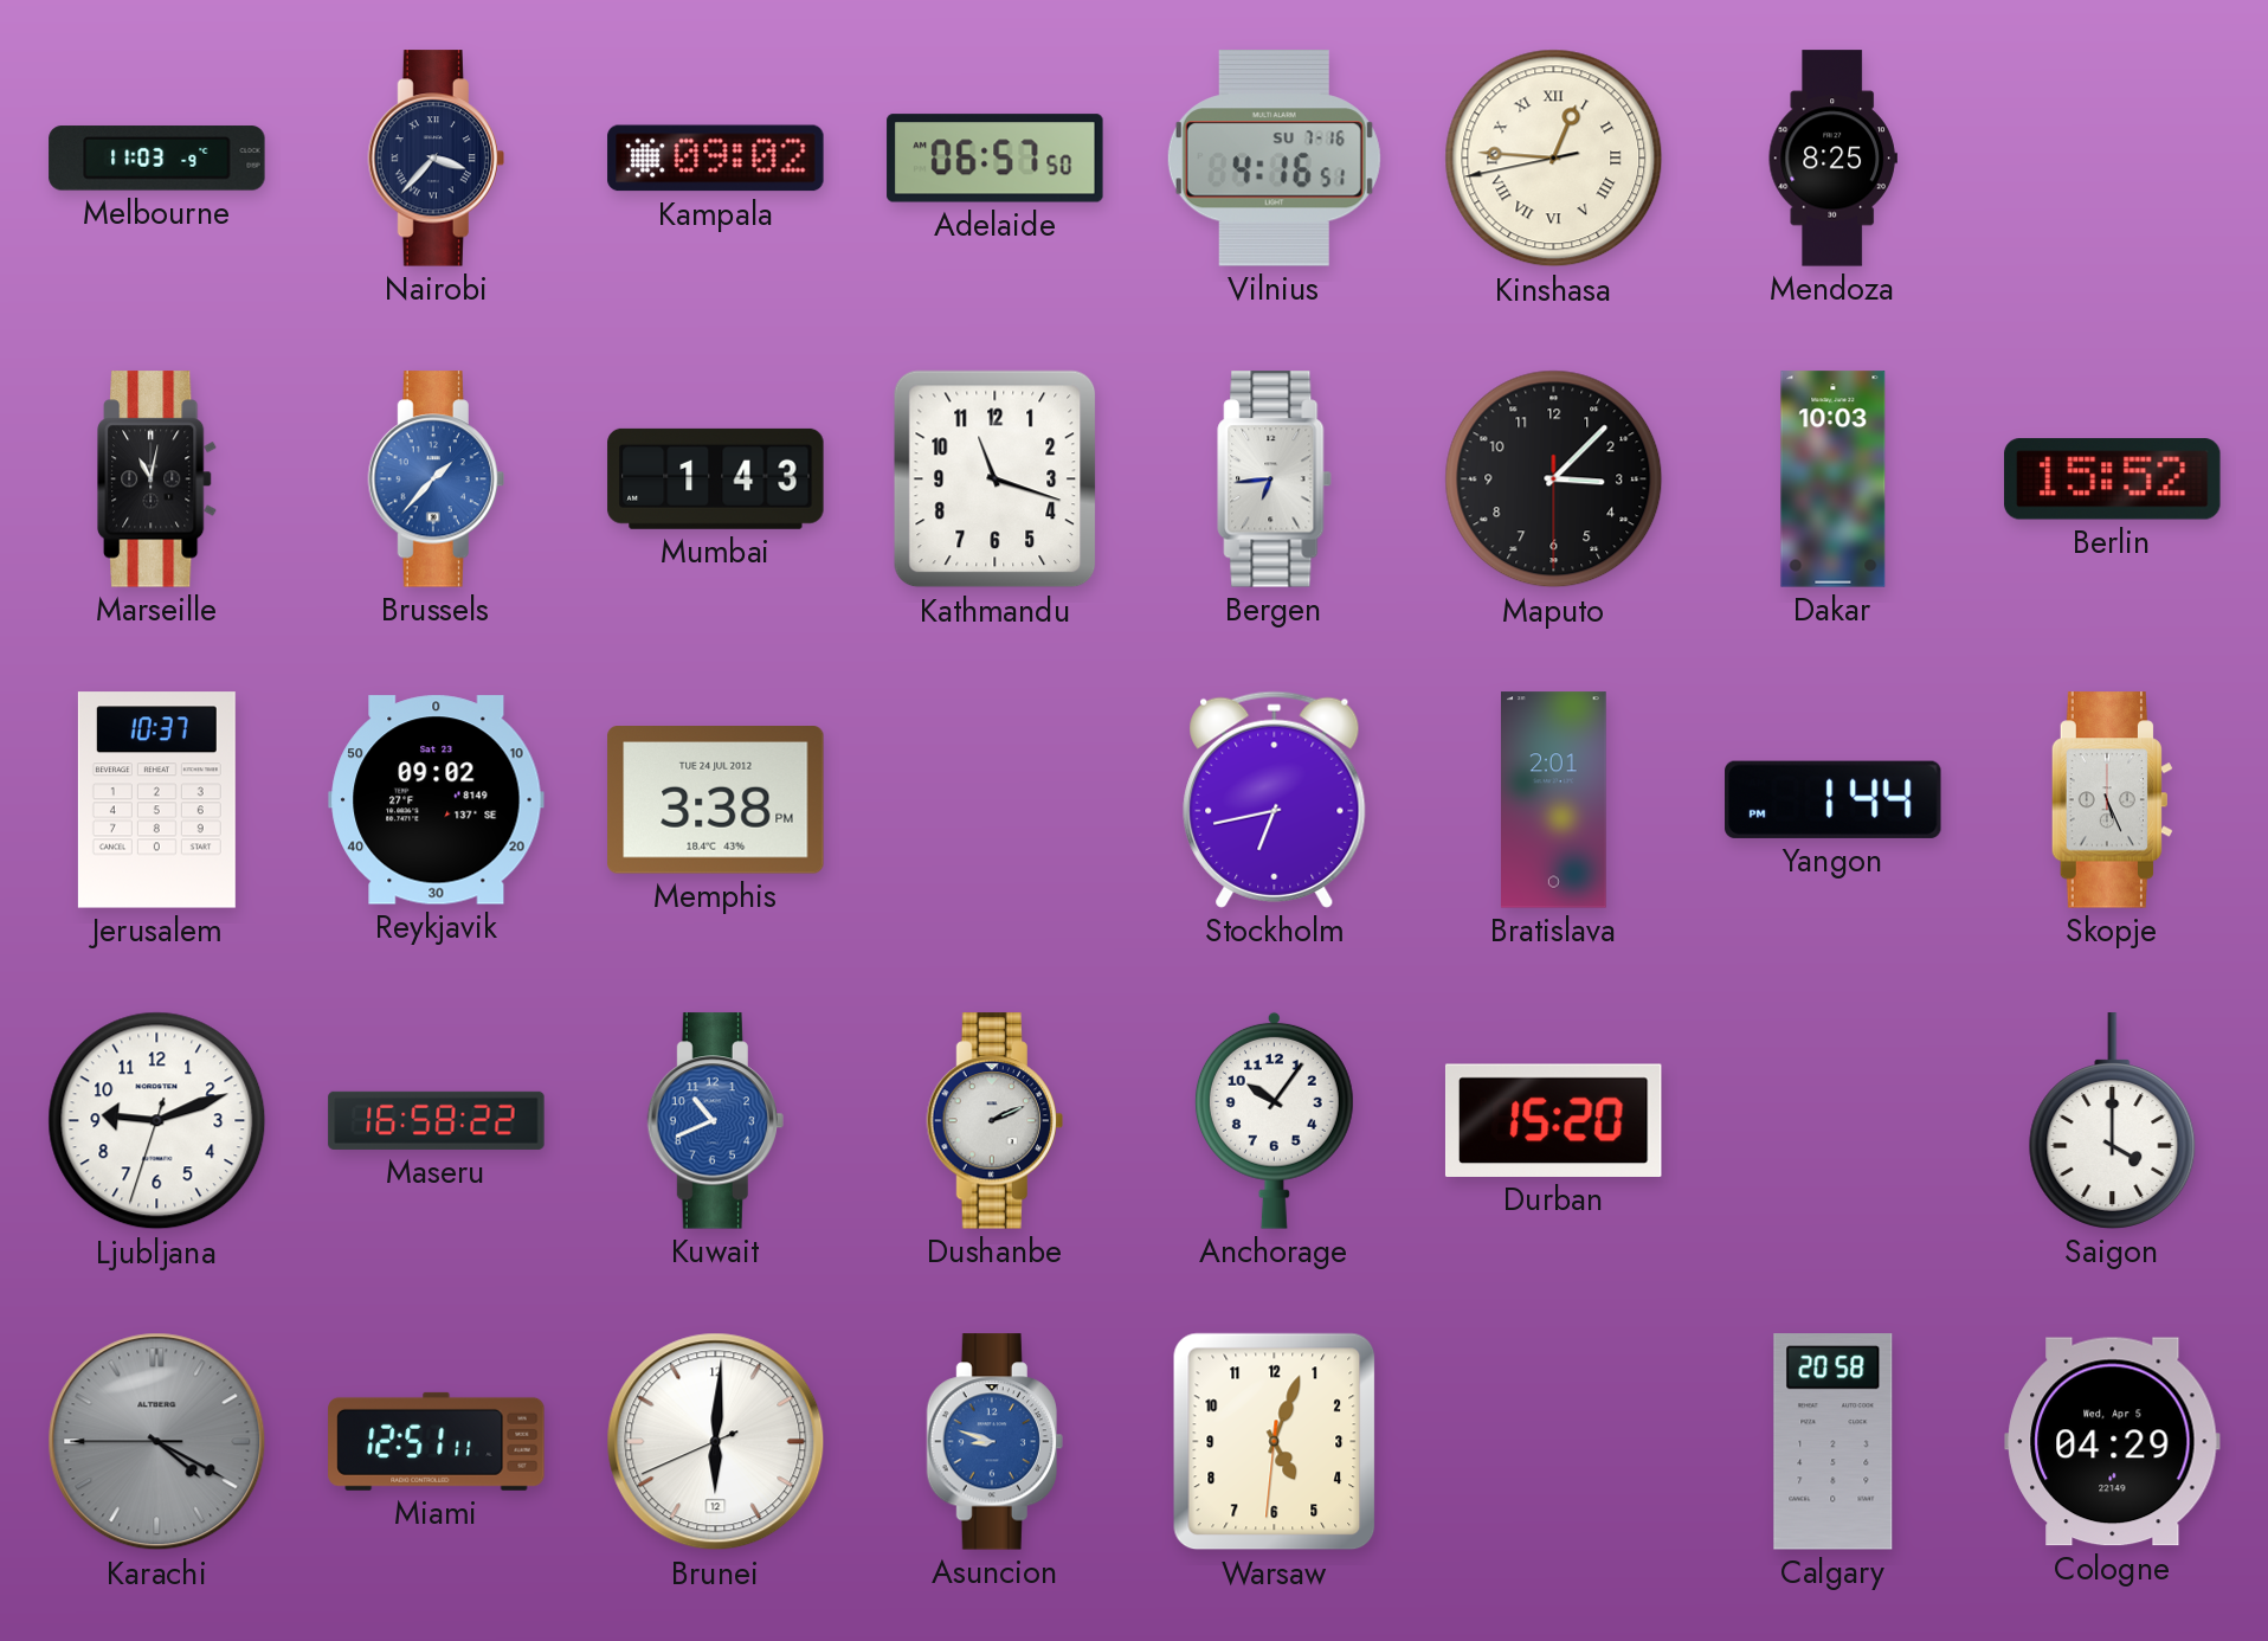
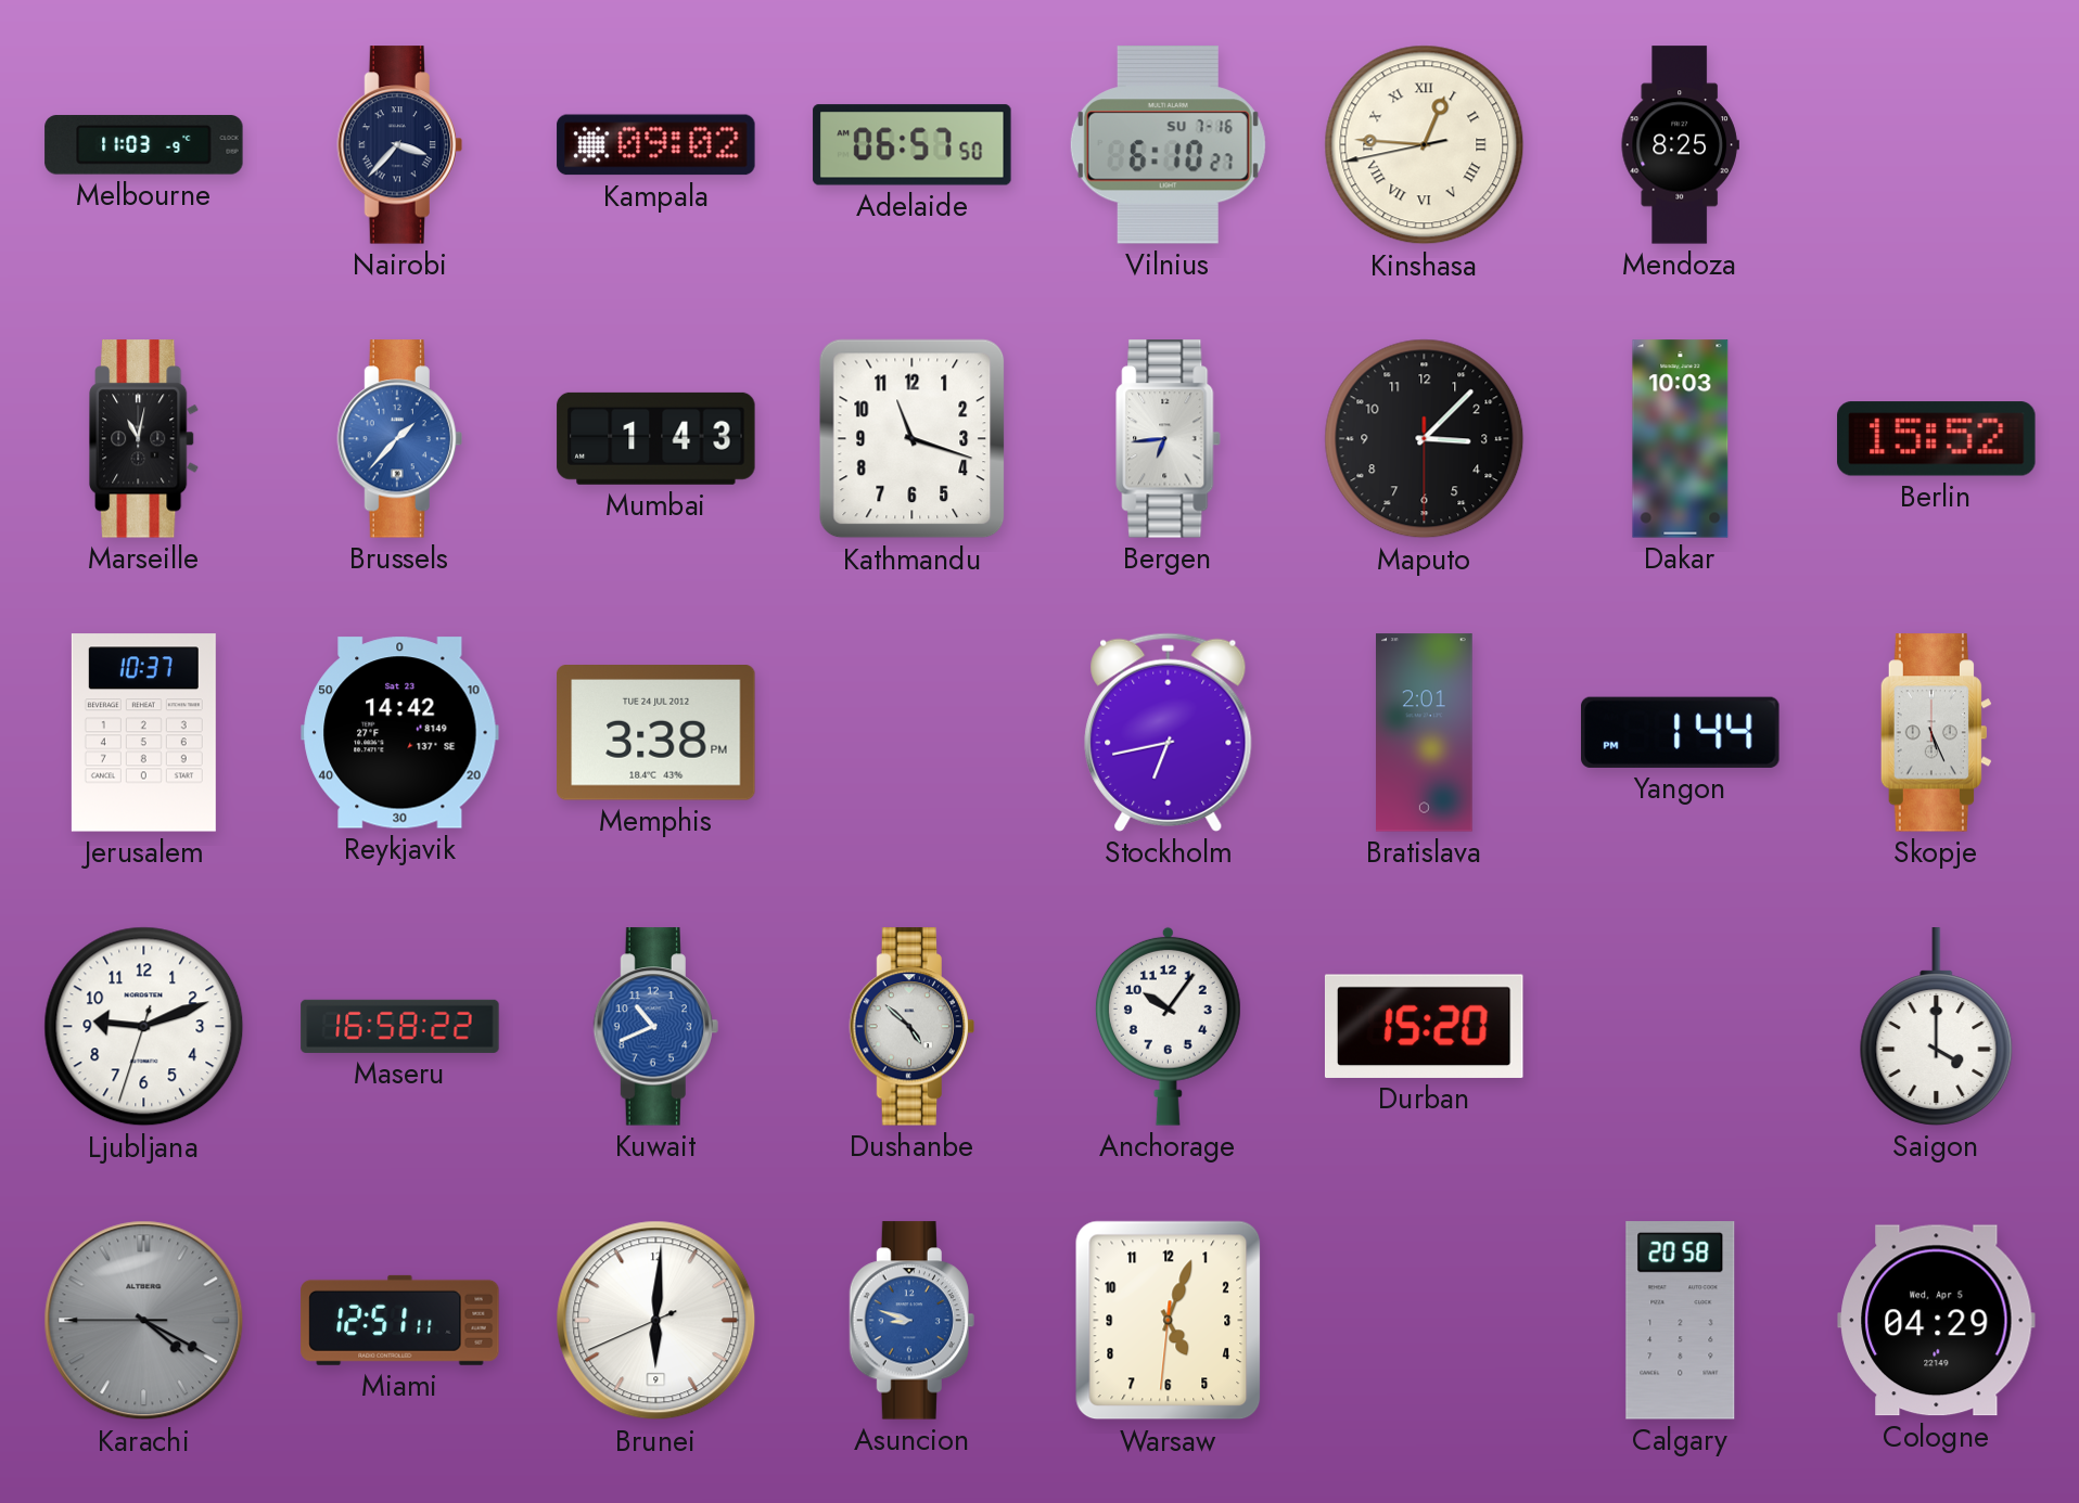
Vilnius: 4:16 -> 6:10 (1168, 145)
Reykjavik: 09:02 -> 14:42 (400, 733)
Dushanbe: 2:11 -> 4:52 (911, 1027)
Brunei date: 12 -> 9 (656, 1321)
